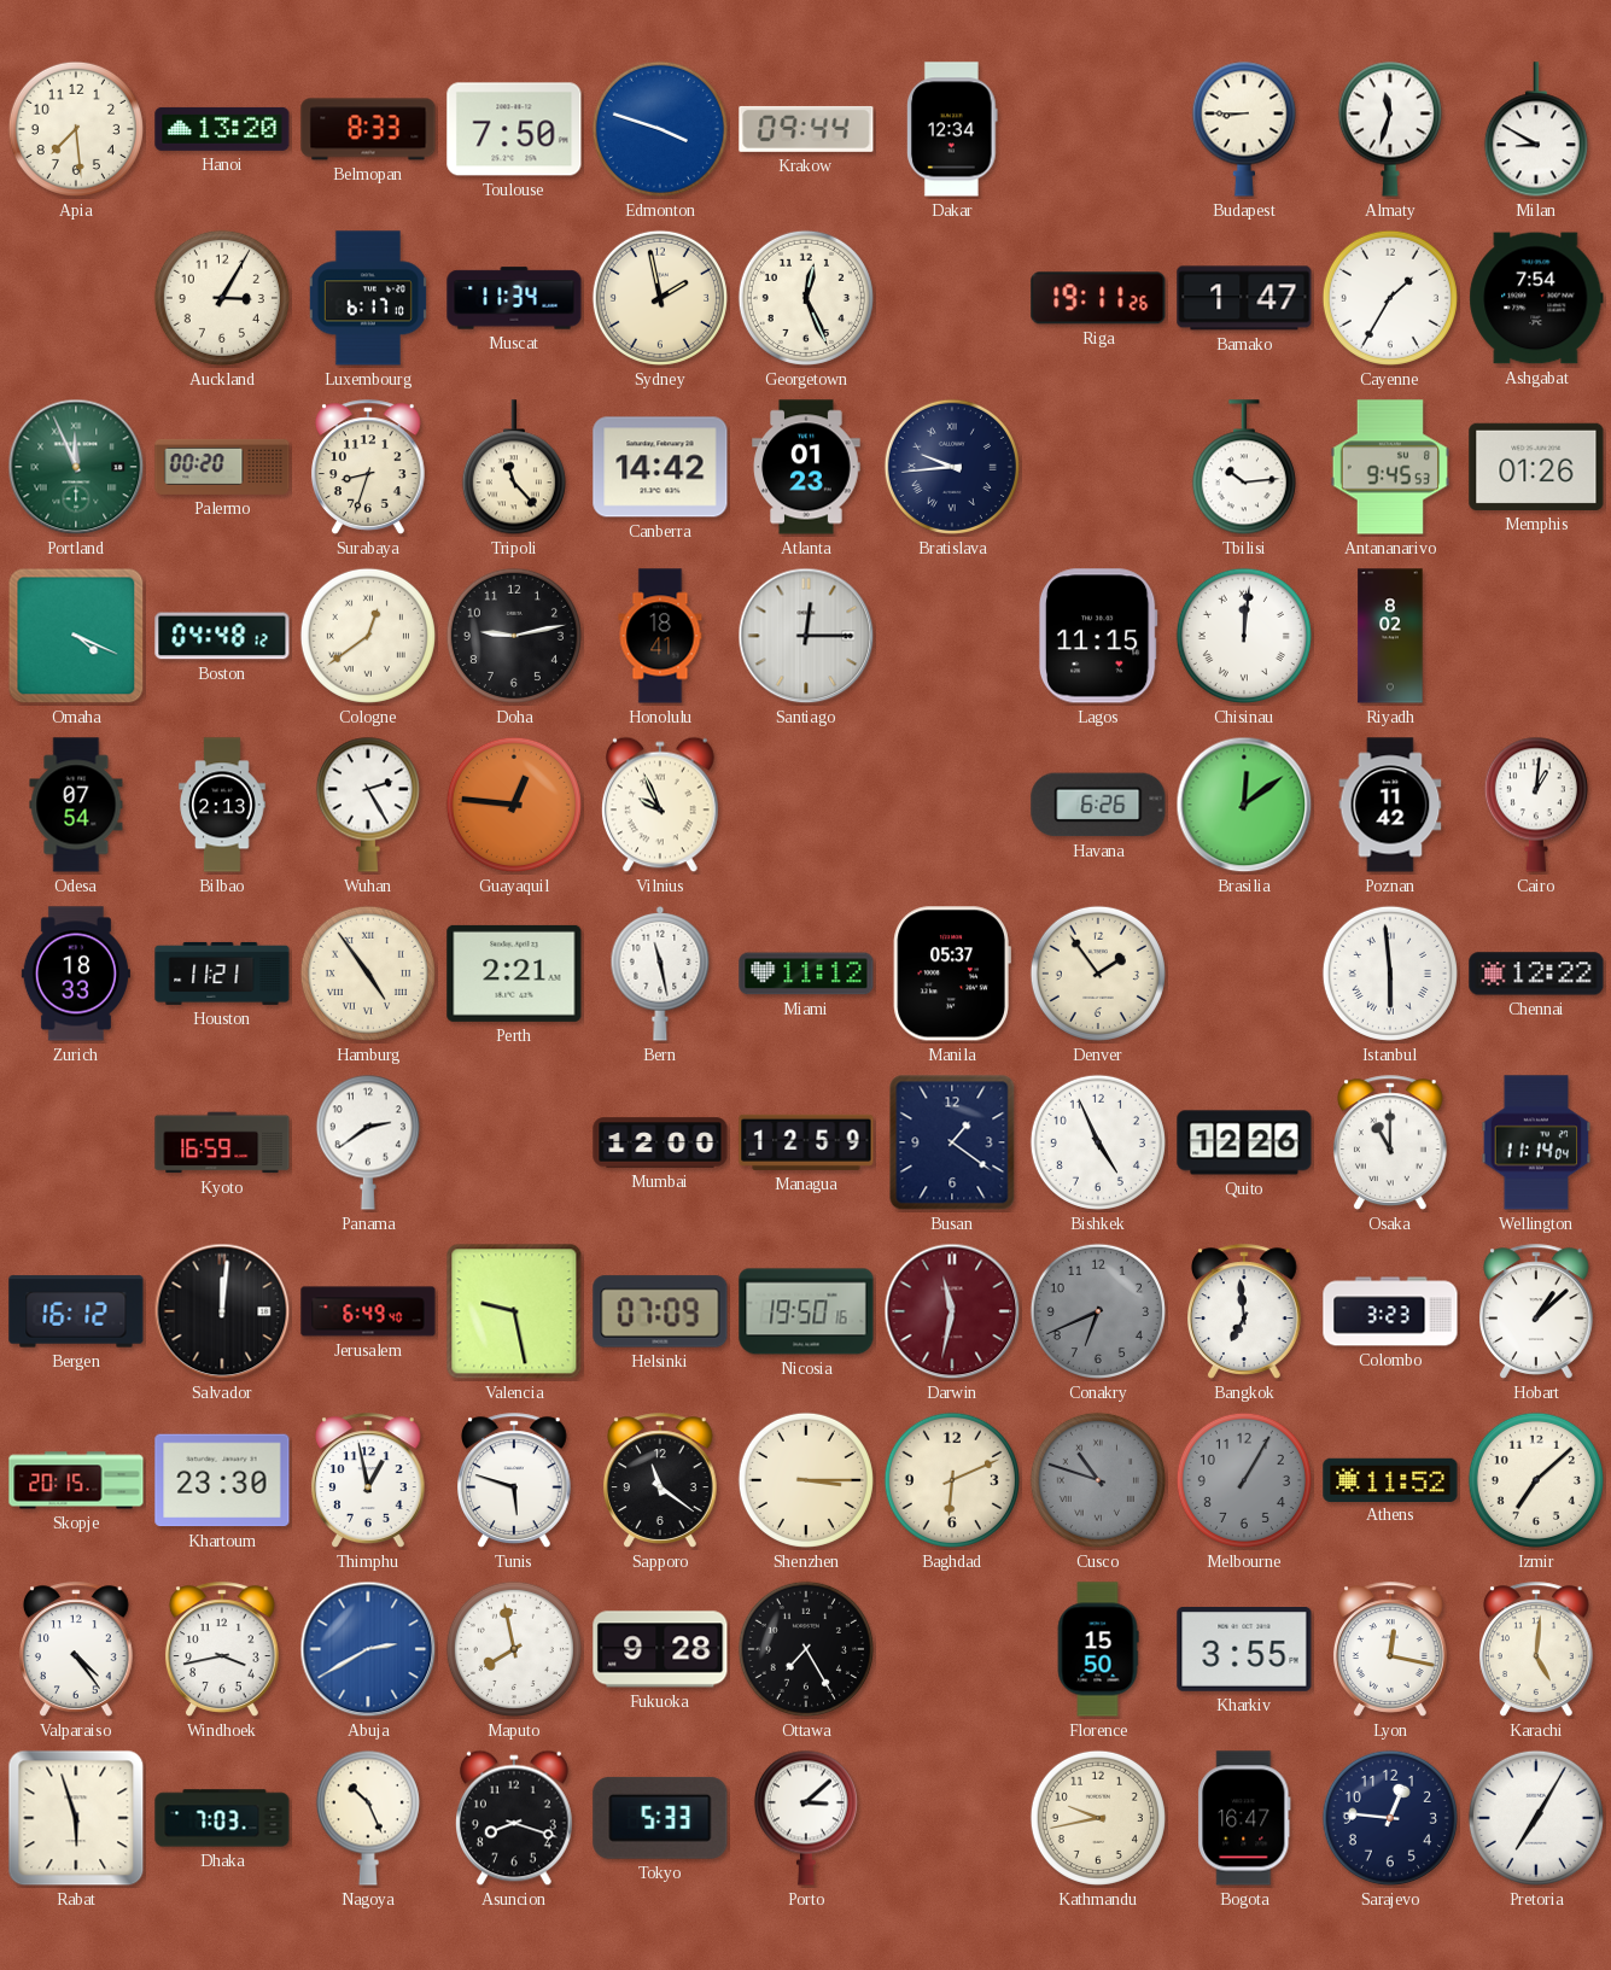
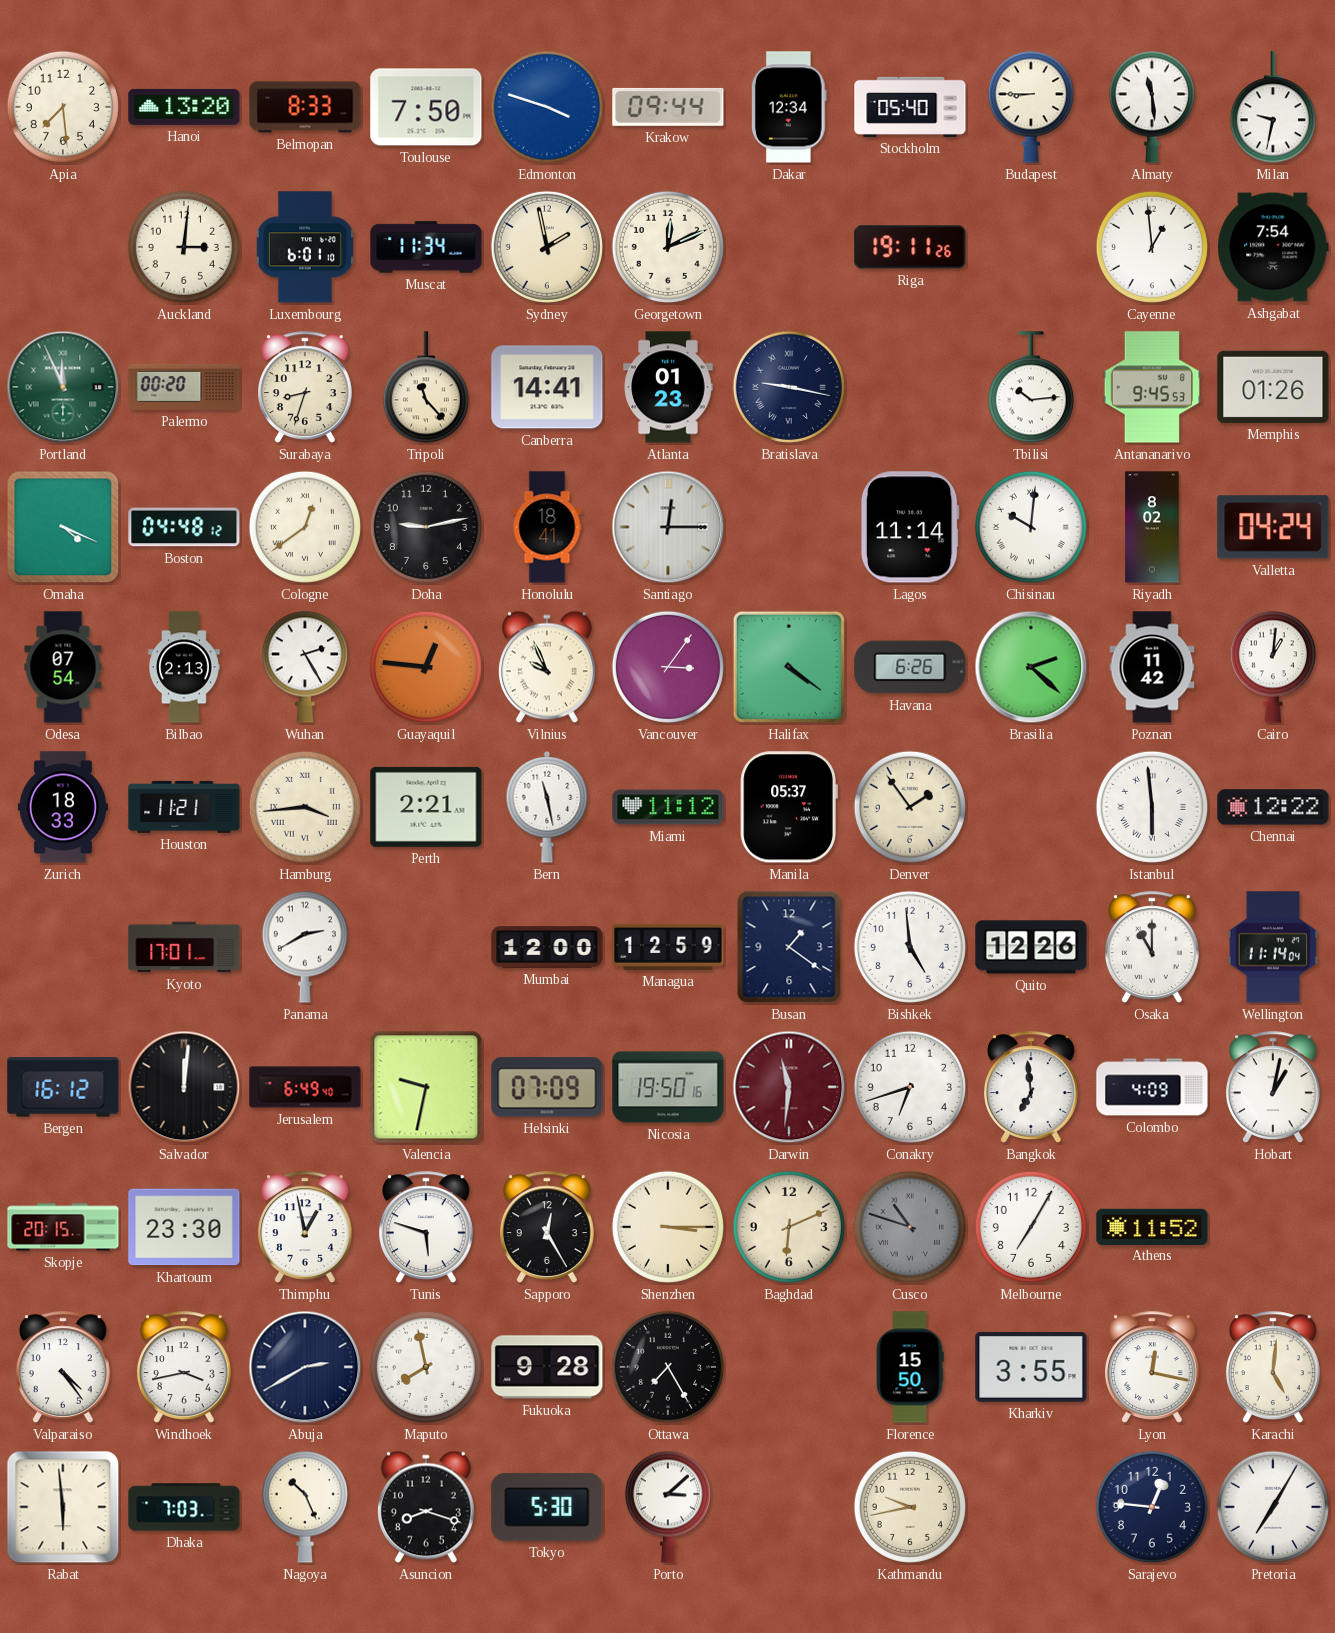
Stockholm: none -> 05:40 (910, 107)
Almaty: 11:33 -> 11:29 (1152, 107)
Milan: 8:50 -> 9:32 (1273, 108)
Auckland: 3:05 -> 3:01 (184, 247)
Luxembourg: 6:17 -> 6:01 (305, 247)
Georgetown: 12:26 -> 12:11 (668, 247)
Bamako: 1:47 -> none (1244, 298)
Cayenne: 1:35 -> 12:59 (1152, 247)
Canberra: 14:42 -> 14:41 (547, 387)
Bratislava: 9:44 -> 9:17 (789, 387)
Lagos: 11:15 -> 11:14 (910, 527)
Chisinau: 12:01 -> 10:01 (1031, 527)
Valletta: none -> 04:24 (1273, 527)
Vancouver: none -> 3:06 (668, 667)
Halifax: none -> 4:21 (789, 667)
Brasilia: 12:09 -> 2:22 (1031, 667)
Hamburg: 4:54 -> 3:44 (305, 807)
Kyoto: 16:59 -> 17:01 (184, 947)
Panama: 2:39 -> 2:40 (305, 947)
Bishkek: 4:56 -> 4:59 (910, 947)
Valencia: 9:28 -> 9:32 (426, 1087)
Darwin: 11:32 -> 11:31 (789, 1087)
Conakry: 6:41 -> 6:42 (910, 1087)
Conakry dial: grey -> white (910, 1087)
Colombo: 3:23 -> 4:09 (1152, 1087)
Hobart: 1:08 -> 1:02 (1274, 1087)
Sapporo: 11:21 -> 12:25 (548, 1227)
Melbourne: 1:05 -> 7:05 (1031, 1227)
Melbourne dial: grey -> white (1031, 1227)
Izmir: 7:08 -> none (1536, 1480)
Abuja dial: blue -> navy (305, 1367)
Rabat: 5:57 -> 5:59 (63, 1507)
Tokyo: 5:33 -> 5:30 (547, 1507)
Bogota: 16:47 -> none (1244, 1818)
